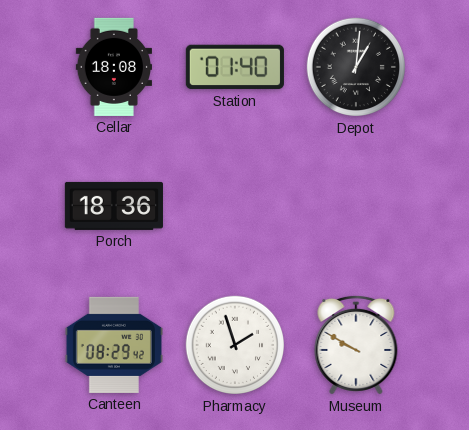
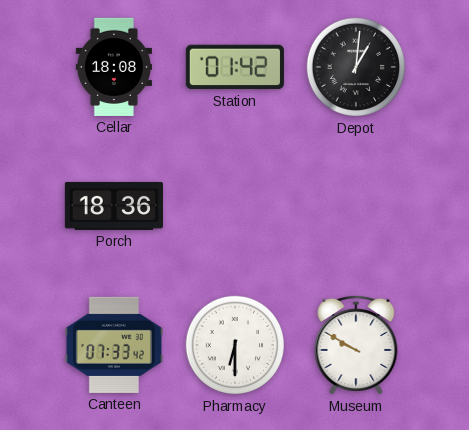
Station: 01:40 -> 01:42 (235, 67)
Canteen: 08:29 -> 07:33 (114, 345)
Pharmacy: 1:57 -> 6:30 (235, 345)
